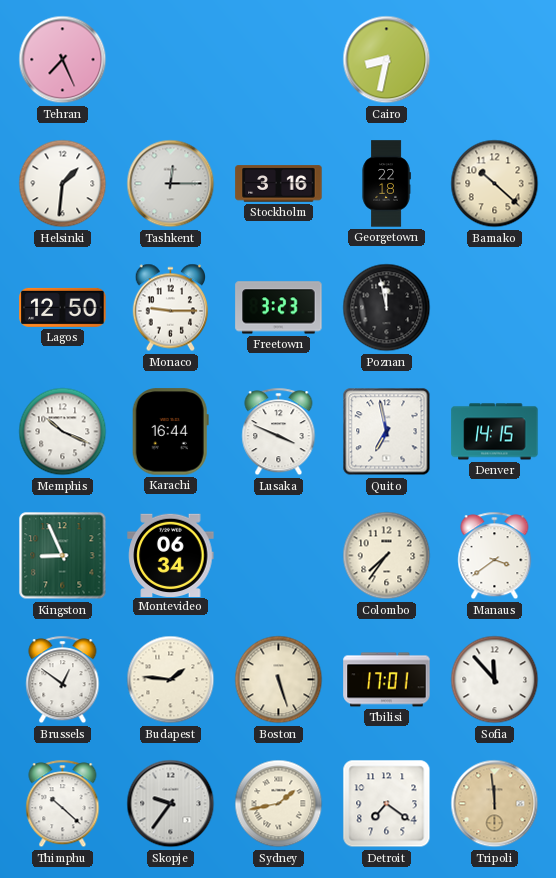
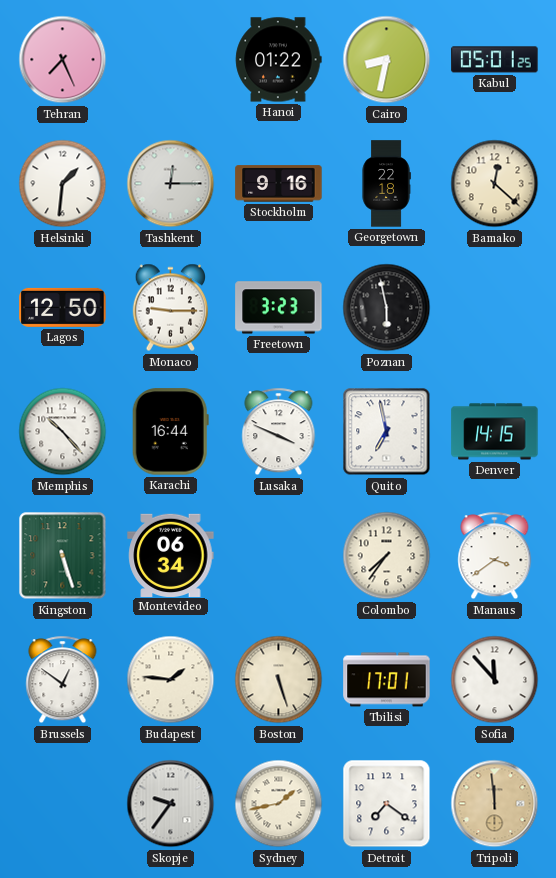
Hanoi: none -> 01:22 (279, 60)
Kabul: none -> 05:01 (495, 60)
Stockholm: 3:16 -> 9:16 (279, 184)
Bamako: 10:22 -> 12:22 (495, 184)
Poznan: 11:58 -> 5:58 (387, 308)
Memphis: 10:19 -> 10:23 (63, 432)
Kingston: 8:56 -> 5:27 (63, 556)
Thimphu: 10:22 -> none (63, 804)
